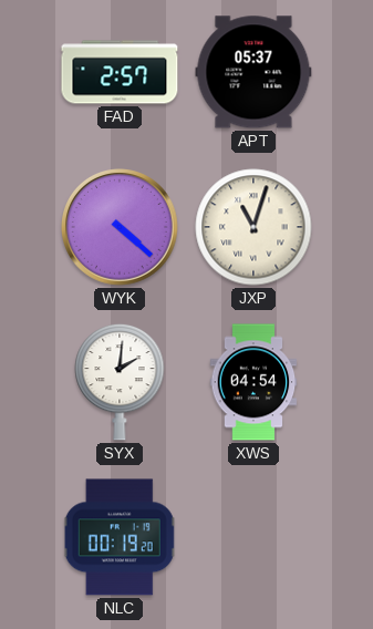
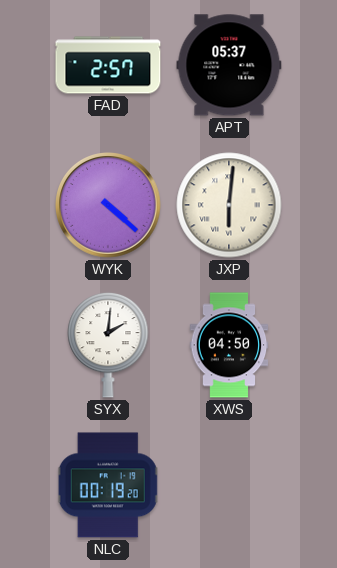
JXP: 11:03 -> 6:01 (229, 205)
XWS: 04:54 -> 04:50 (229, 345)
